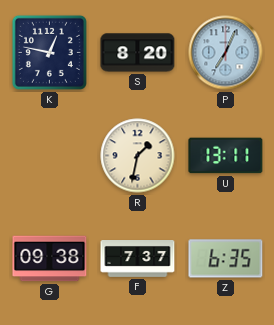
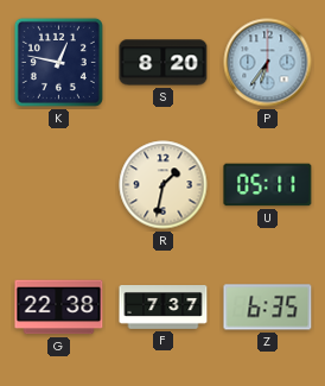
P: 7:04 -> 6:36 (268, 63)
U: 13:11 -> 05:11 (268, 185)
G: 09:38 -> 22:38 (59, 308)
